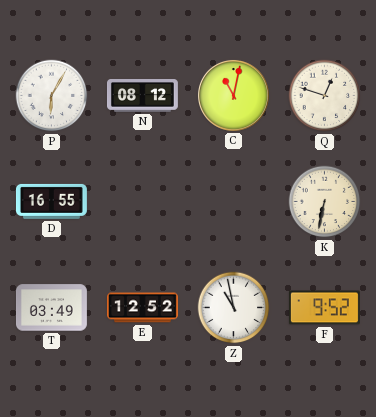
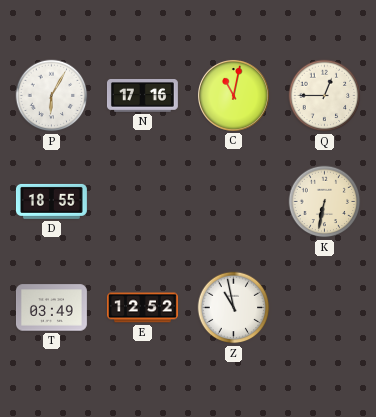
N: 08:12 -> 17:16 (142, 96)
Q: 12:48 -> 12:45 (325, 96)
D: 16:55 -> 18:55 (51, 201)
F: 9:52 -> none (324, 308)
